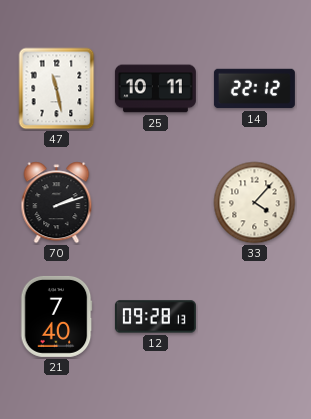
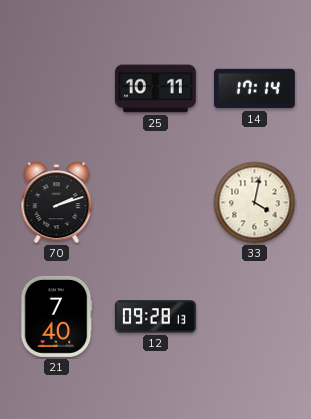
47: 11:28 -> none (57, 89)
14: 22:12 -> 17:14 (254, 89)
33: 4:07 -> 4:02 (255, 203)
